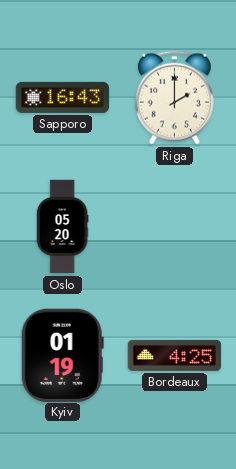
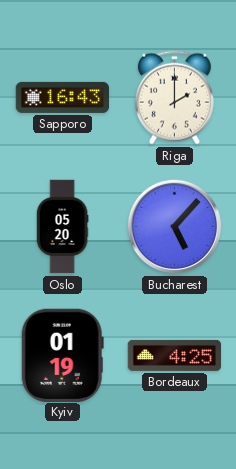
Bucharest: none -> 5:07 (174, 226)
